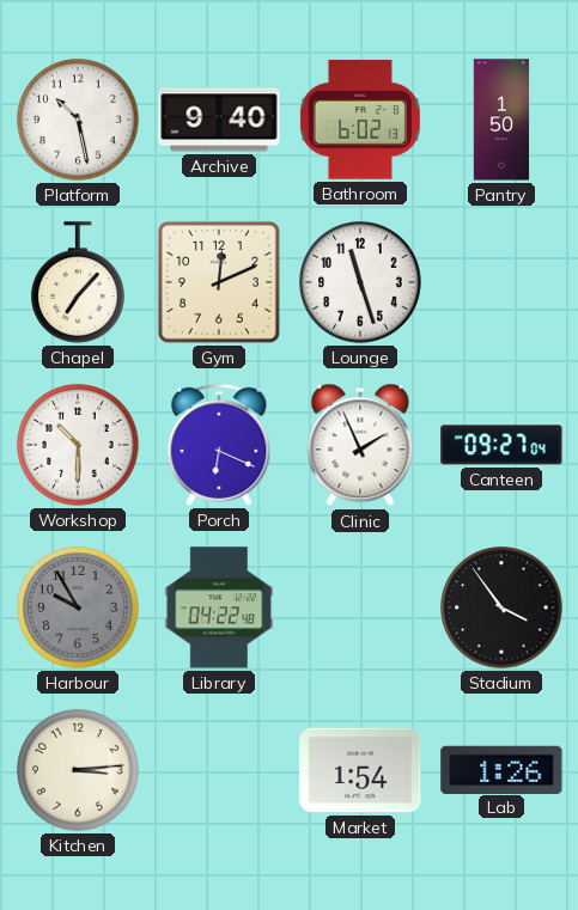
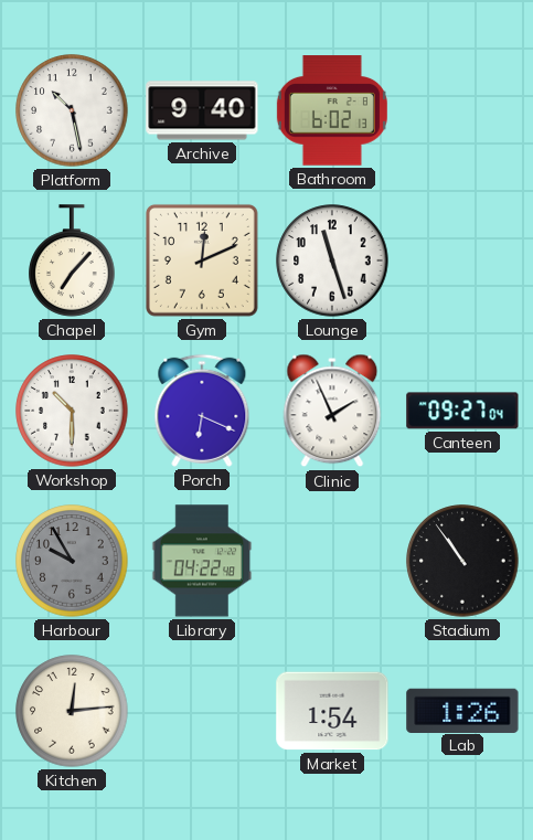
Pantry: 1:50 -> none (501, 120)
Stadium: 3:54 -> 10:54 (462, 561)
Kitchen: 3:14 -> 12:14 (72, 711)
